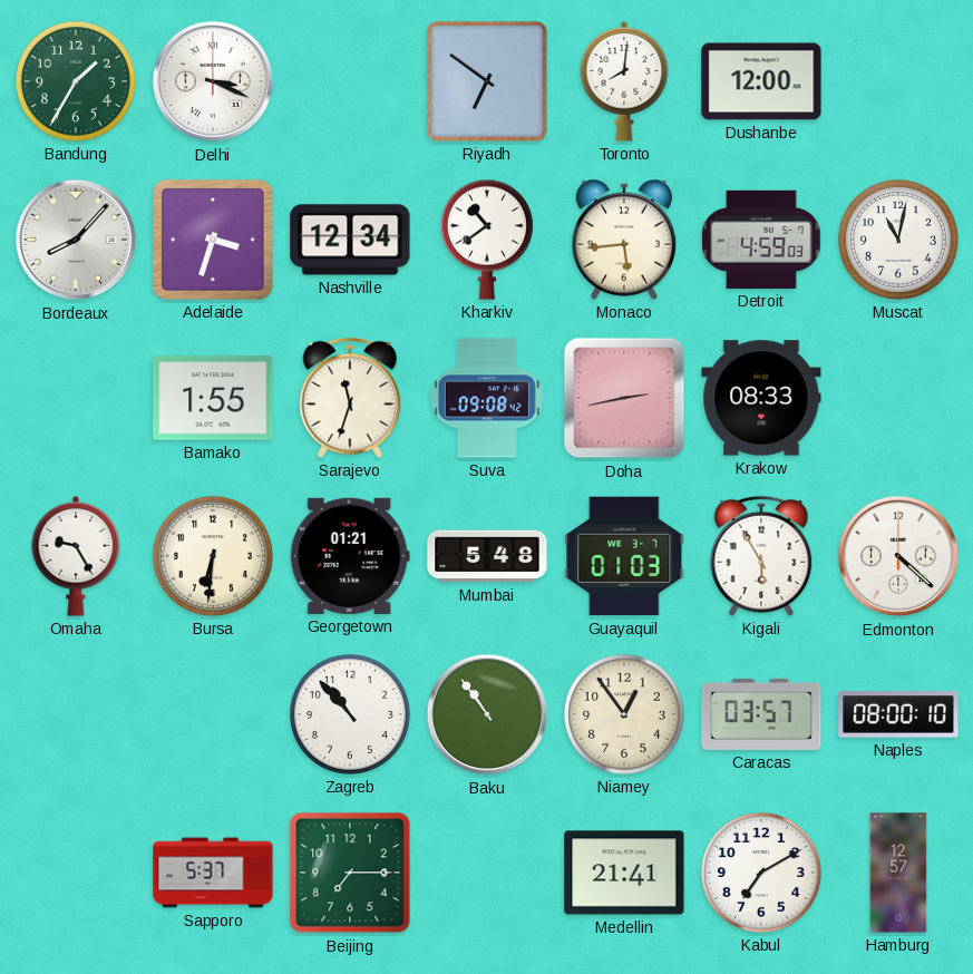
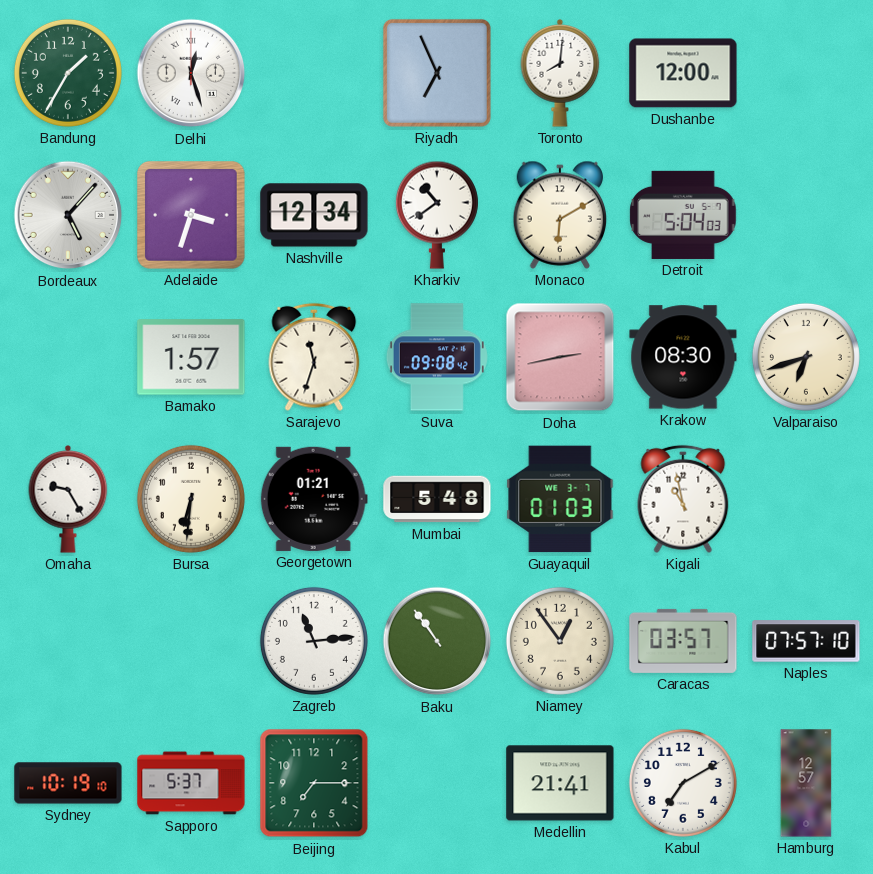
Delhi: 3:19 -> 12:27 (191, 73)
Riyadh: 6:51 -> 6:56 (437, 73)
Bordeaux: 8:07 -> 5:07 (68, 215)
Monaco: 5:44 -> 6:10 (560, 215)
Detroit: 4:59 -> 5:04 (683, 215)
Muscat: 11:02 -> none (898, 240)
Bamako: 1:55 -> 1:57 (191, 357)
Krakow: 08:33 -> 08:30 (683, 357)
Valparaiso: none -> 6:42 (806, 357)
Kigali: 5:55 -> 10:58 (683, 499)
Edmonton: 4:22 -> none (898, 556)
Zagreb: 10:53 -> 11:14 (314, 641)
Naples: 08:00 -> 07:57 (806, 641)
Sydney: none -> 10:19 (68, 783)
